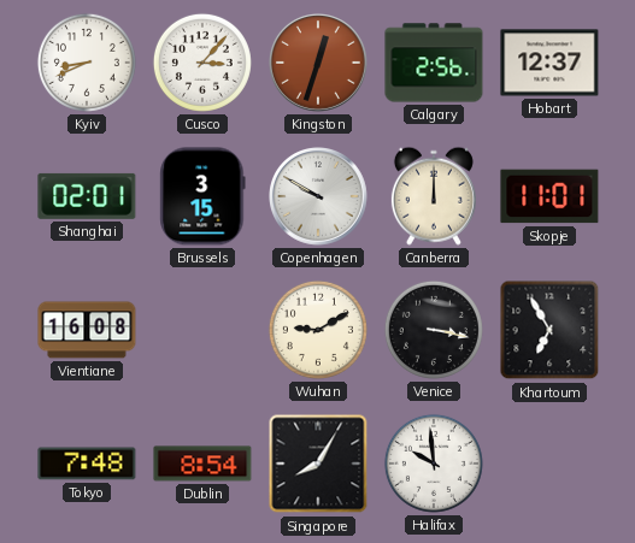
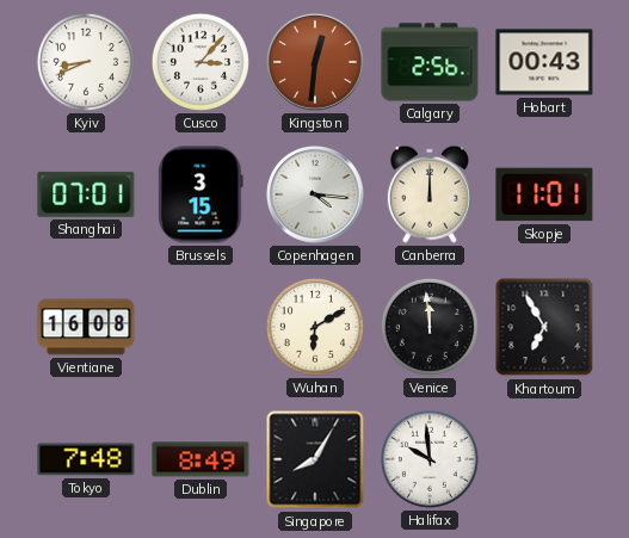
Kingston: 12:33 -> 12:31 (316, 63)
Hobart: 12:37 -> 00:43 (544, 62)
Shanghai: 02:01 -> 07:01 (86, 194)
Copenhagen: 9:50 -> 4:16 (316, 196)
Wuhan: 9:10 -> 6:10 (315, 327)
Venice: 3:17 -> 11:59 (430, 327)
Dublin: 8:54 -> 8:49 (201, 459)
